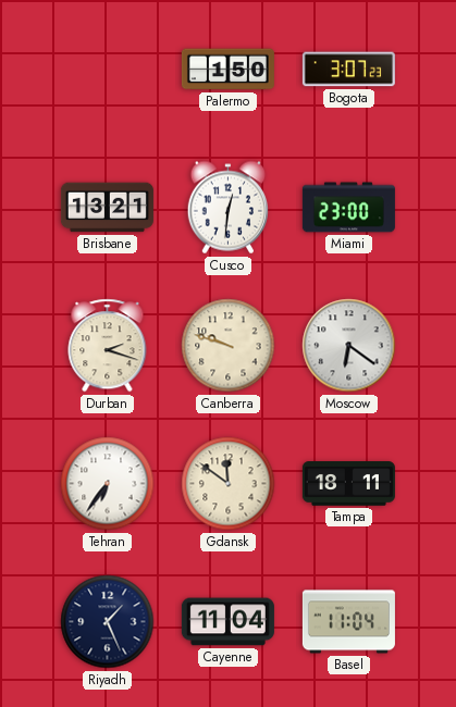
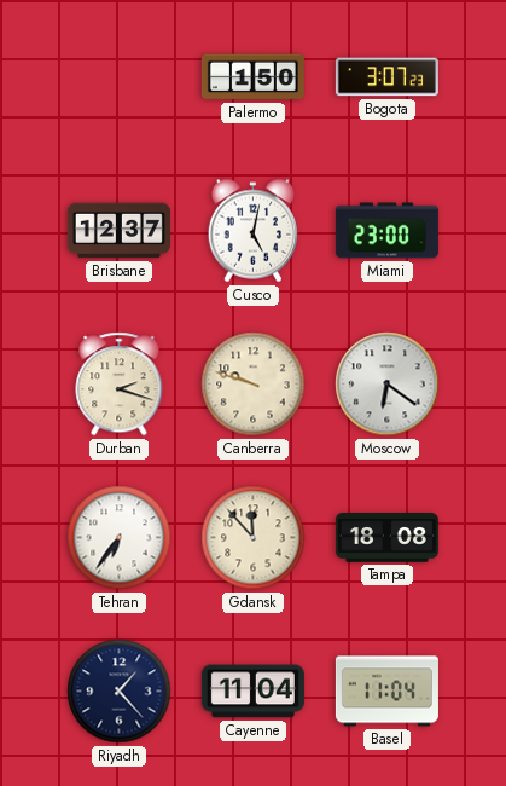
Brisbane: 13:21 -> 12:37 (118, 231)
Cusco: 12:31 -> 5:02 (252, 231)
Gdansk: 11:51 -> 11:53 (254, 538)
Tampa: 18:11 -> 18:08 (386, 538)
Riyadh: 1:26 -> 1:23 (120, 692)
